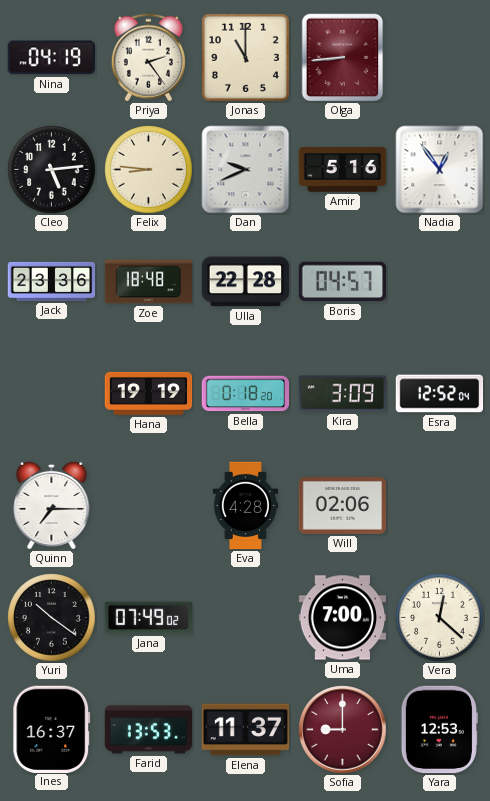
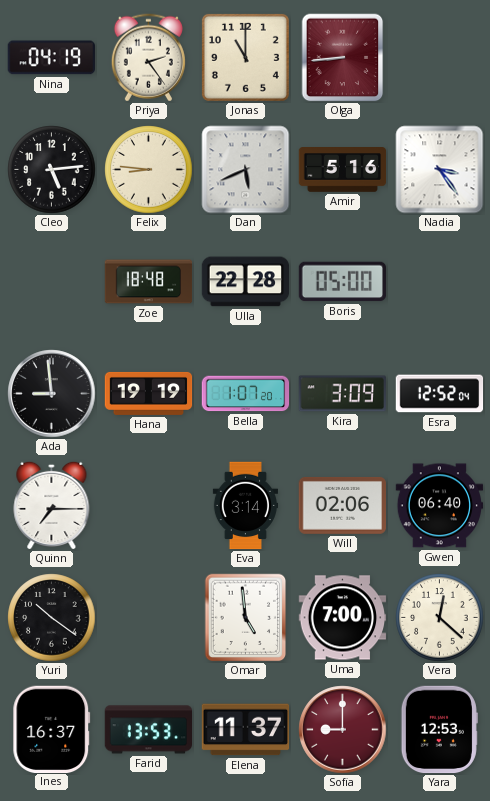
Dan: 9:41 -> 5:41 (246, 170)
Nadia: 12:54 -> 3:24 (440, 170)
Jack: 23:36 -> none (52, 281)
Boris: 04:57 -> 05:00 (343, 282)
Ada: none -> 8:59 (52, 394)
Bella: 0:18 -> 1:07 (246, 394)
Eva: 4:28 -> 3:14 (245, 506)
Gwen: none -> 06:40 (440, 506)
Jana: 07:49 -> none (148, 618)
Omar: none -> 4:59 (246, 618)
